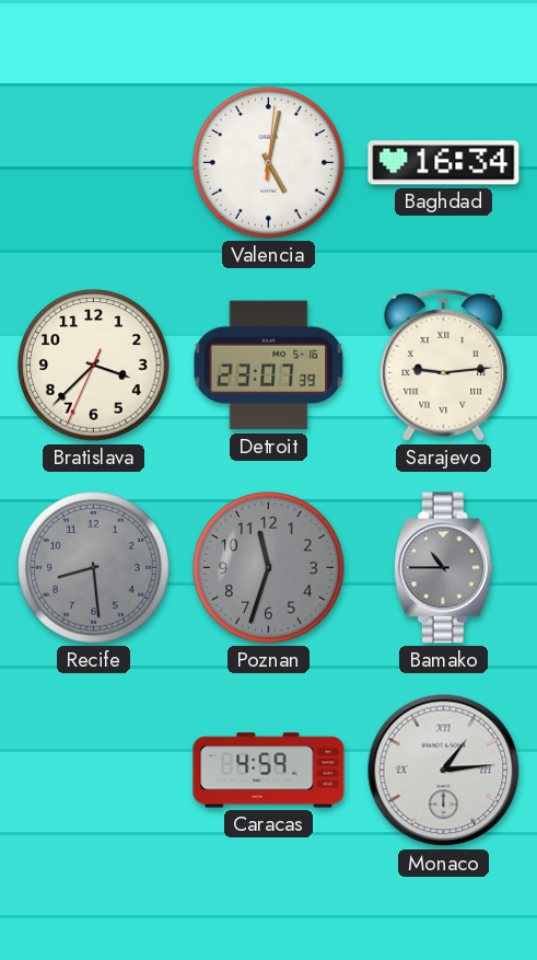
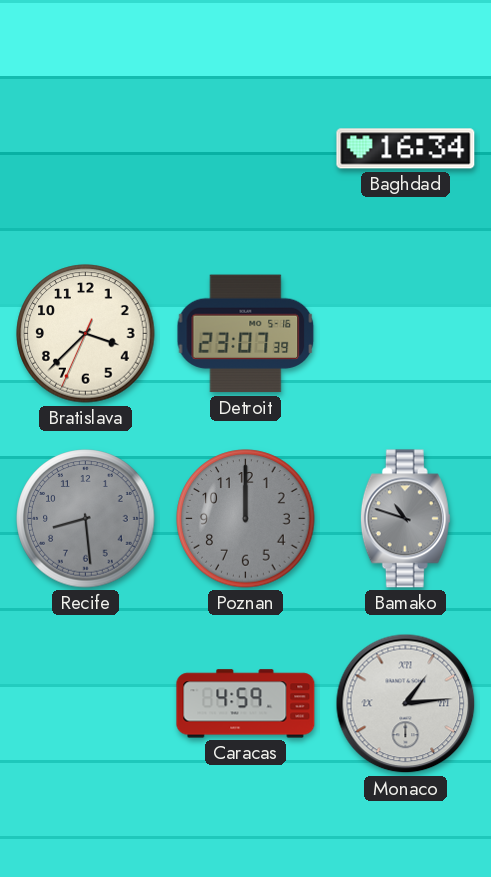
Valencia: 5:02 -> none (269, 163)
Sarajevo: 9:14 -> none (444, 366)
Poznan: 11:33 -> 12:00 (246, 519)
Bamako: 10:45 -> 10:48 (405, 519)
